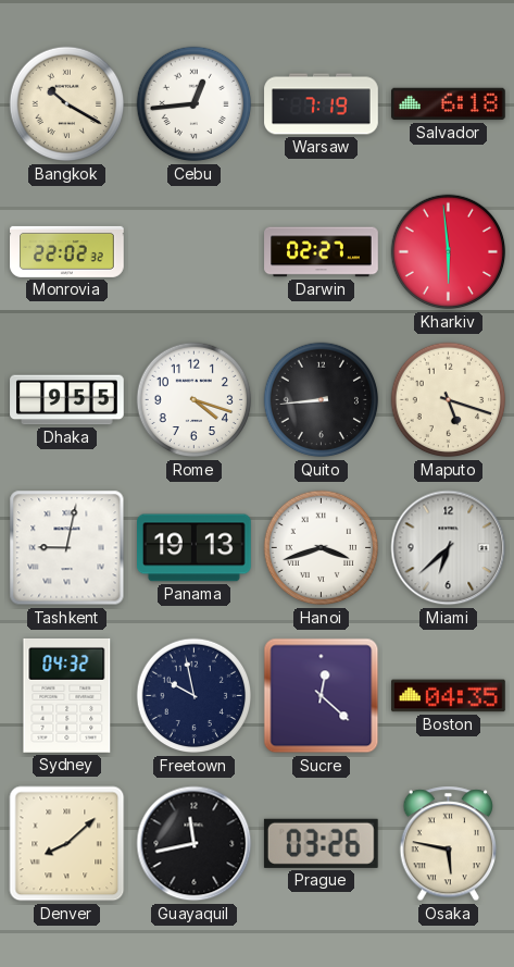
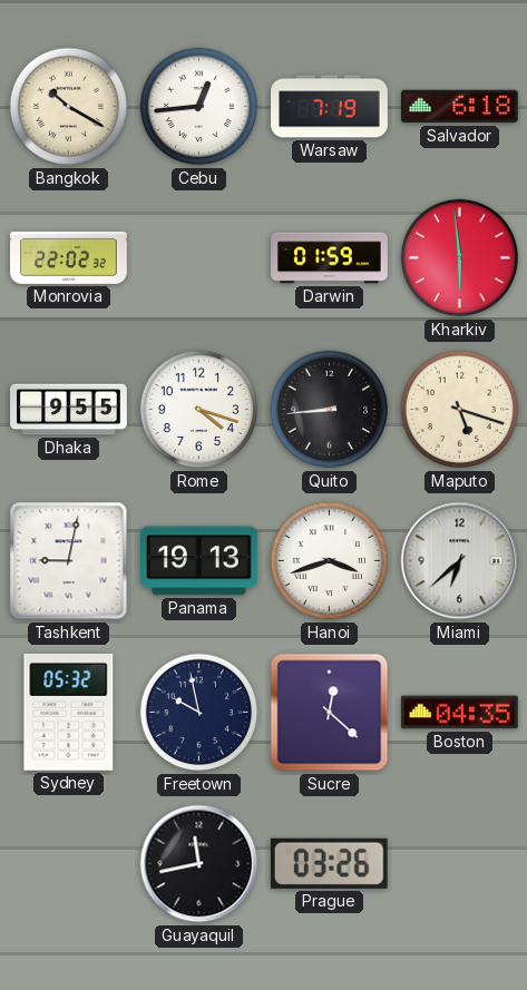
Darwin: 02:27 -> 01:59 (330, 258)
Sydney: 04:32 -> 05:32 (69, 712)
Denver: 8:08 -> none (67, 844)
Osaka: 5:47 -> none (449, 844)
